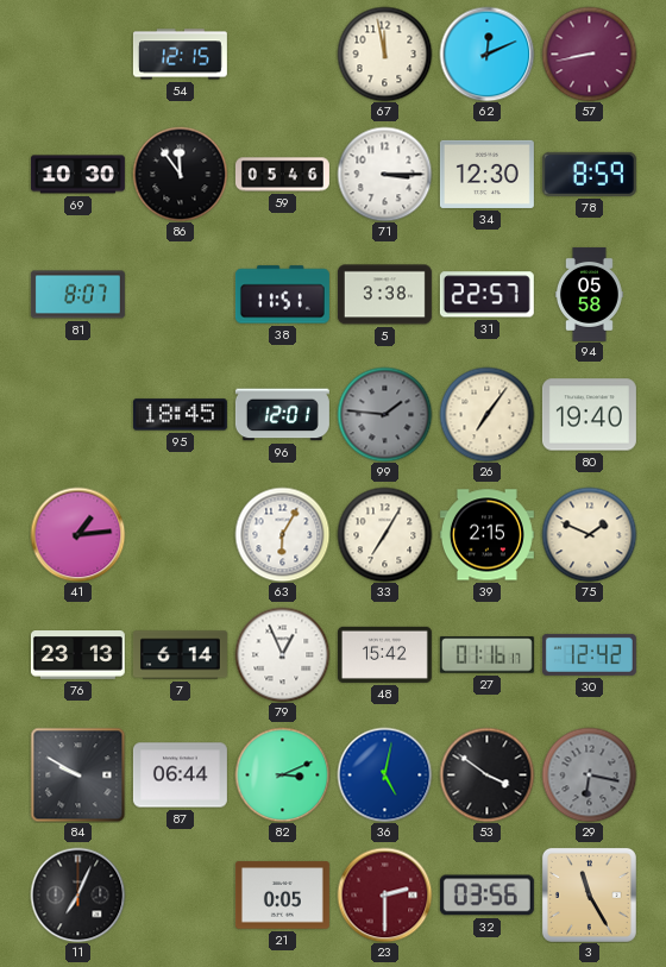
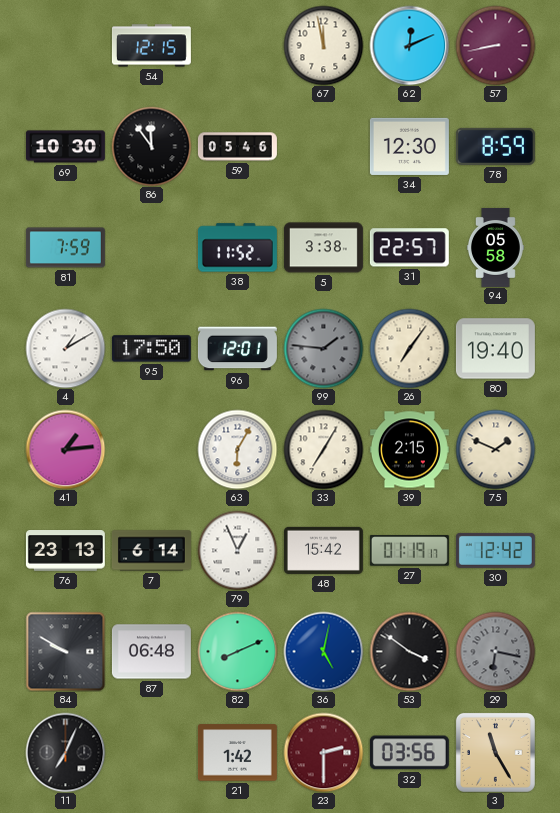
71: 3:15 -> none (384, 174)
81: 8:07 -> 7:59 (65, 248)
38: 11:51 -> 11:52 (237, 248)
4: none -> 1:10 (65, 348)
95: 18:45 -> 17:50 (151, 349)
27: 01:16 -> 01:19 (409, 551)
87: 06:44 -> 06:48 (151, 652)
82: 3:11 -> 8:11 (237, 651)
21: 0:05 -> 1:42 (237, 753)
